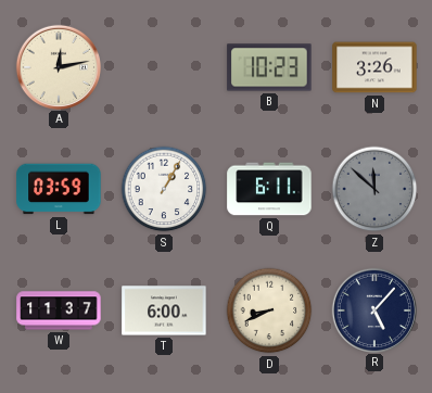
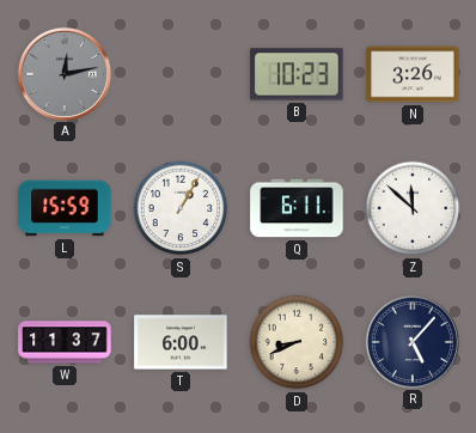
A dial: cream -> grey (63, 73)
L: 03:59 -> 15:59 (65, 208)
Z dial: grey -> white (413, 208)
